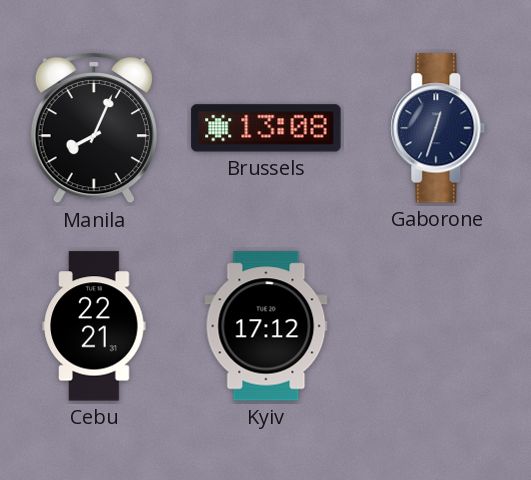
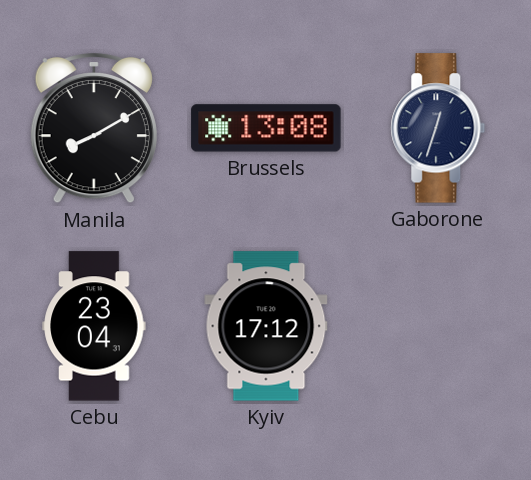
Manila: 8:04 -> 8:10 (94, 128)
Cebu: 22:21 -> 23:04 (94, 326)
